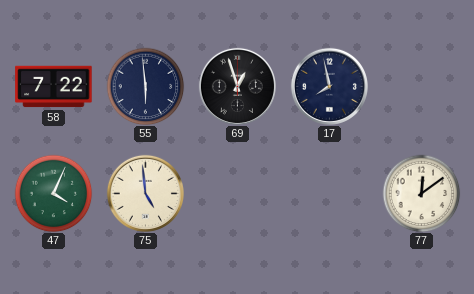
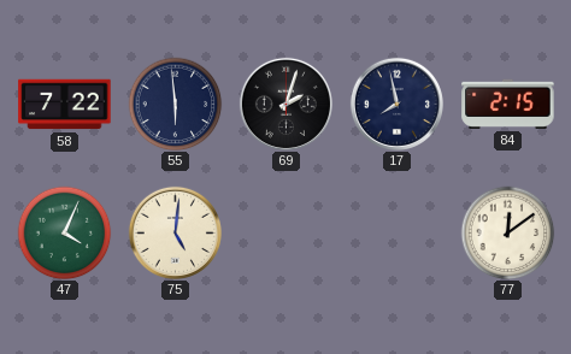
69: 12:57 -> 2:03 (285, 104)
84: none -> 2:15 (508, 104)
75: 4:59 -> 5:01 (175, 232)
